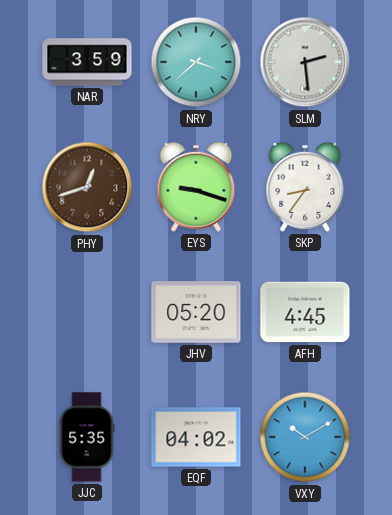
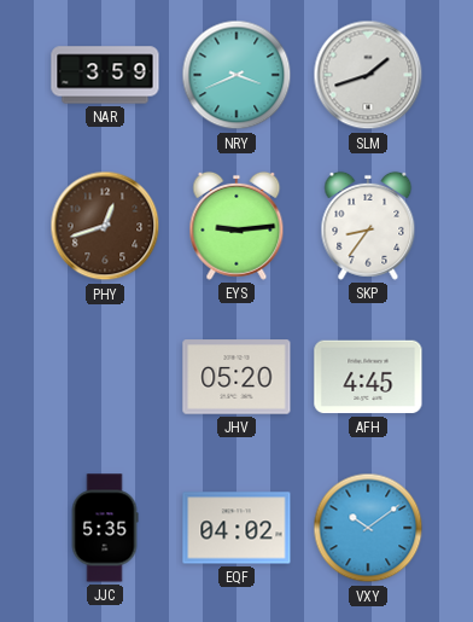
NRY: 3:38 -> 3:41 (237, 75)
SLM: 2:29 -> 1:42 (368, 75)
EYS: 9:18 -> 9:14 (237, 226)
VXY: 10:10 -> 10:09 (368, 528)
